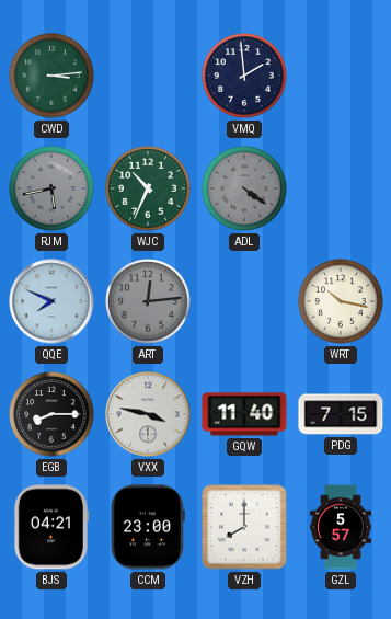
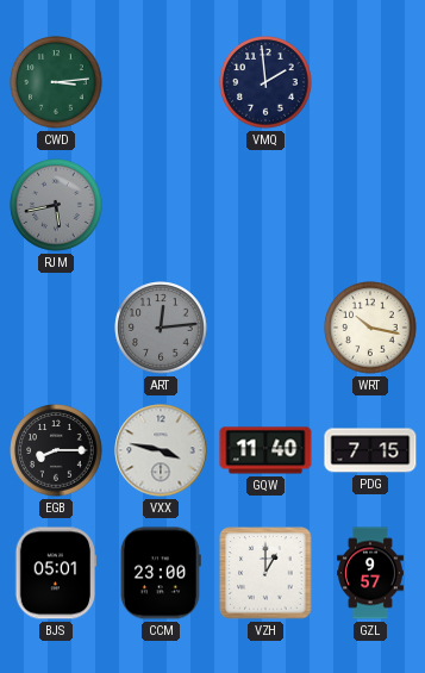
WJC: 10:34 -> none (148, 188)
ADL: 4:21 -> none (244, 188)
QQE: 7:49 -> none (51, 301)
BJS: 04:21 -> 05:01 (56, 573)
VZH: 8:00 -> 1:00 (265, 573)
GZL: 5:57 -> 9:57 (371, 573)
